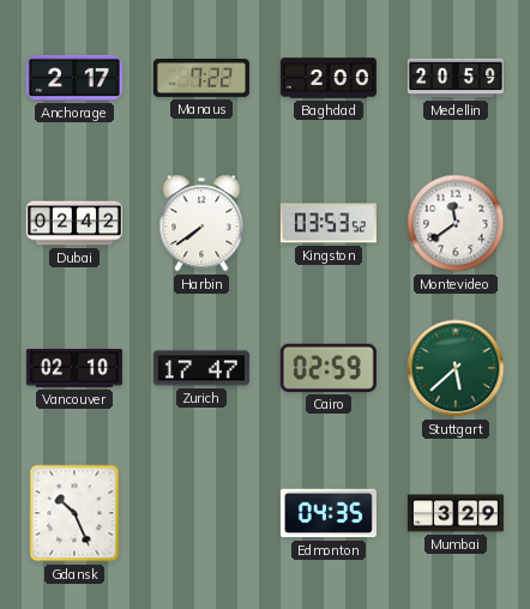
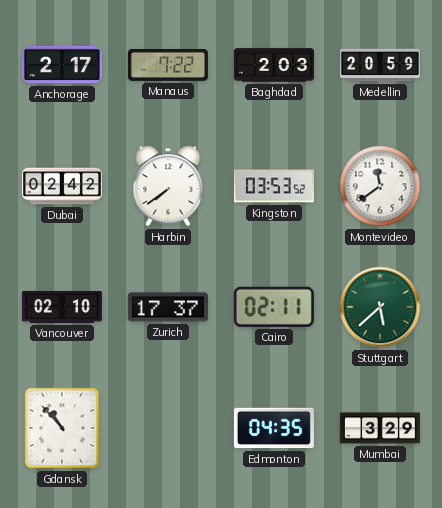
Baghdad: 2:00 -> 2:03 (274, 65)
Zurich: 17:47 -> 17:37 (168, 307)
Cairo: 02:59 -> 02:11 (274, 307)
Gdansk: 10:26 -> 10:53 (62, 428)
